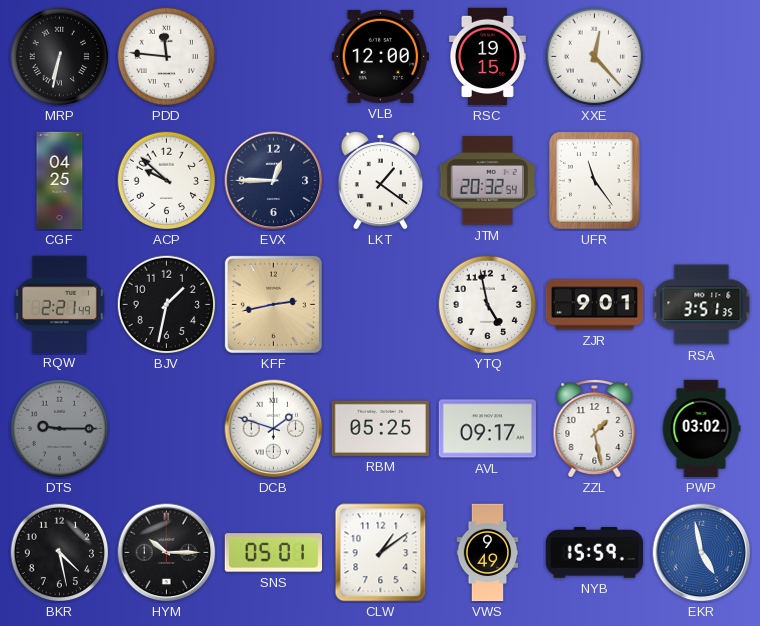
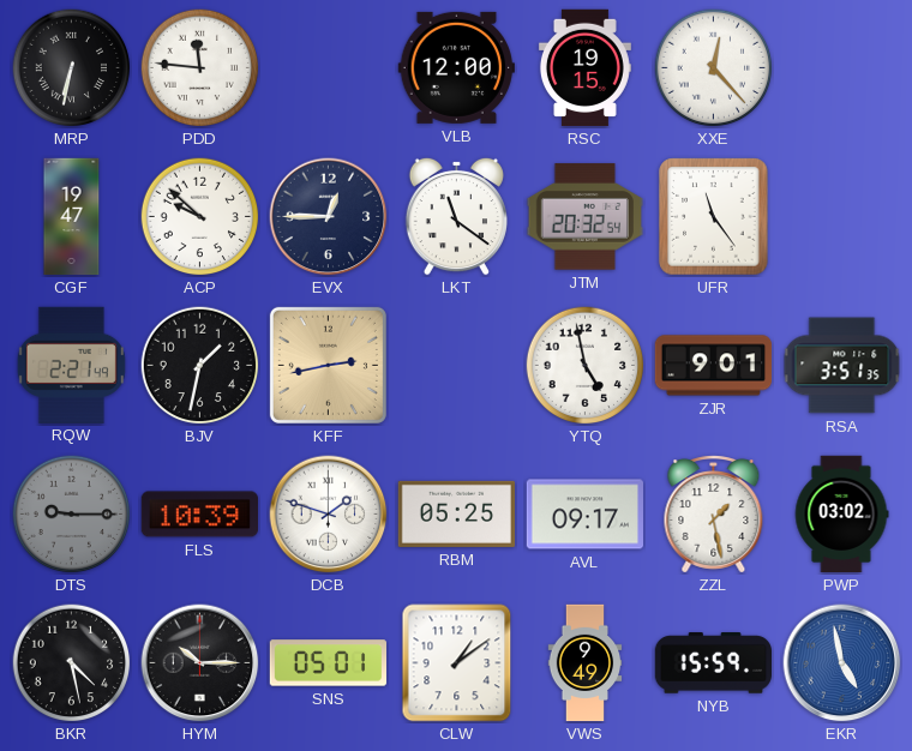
CGF: 04:25 -> 19:47 (72, 217)
LKT: 1:21 -> 11:21 (456, 216)
FLS: none -> 10:39 (199, 515)
